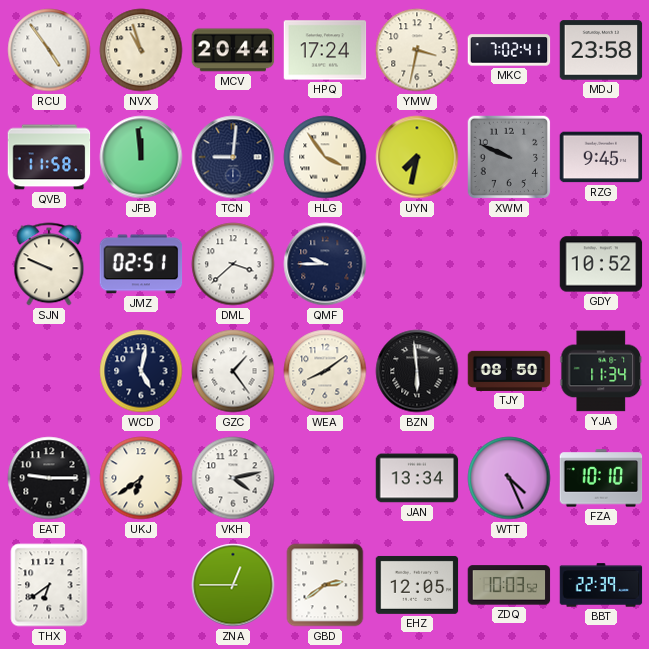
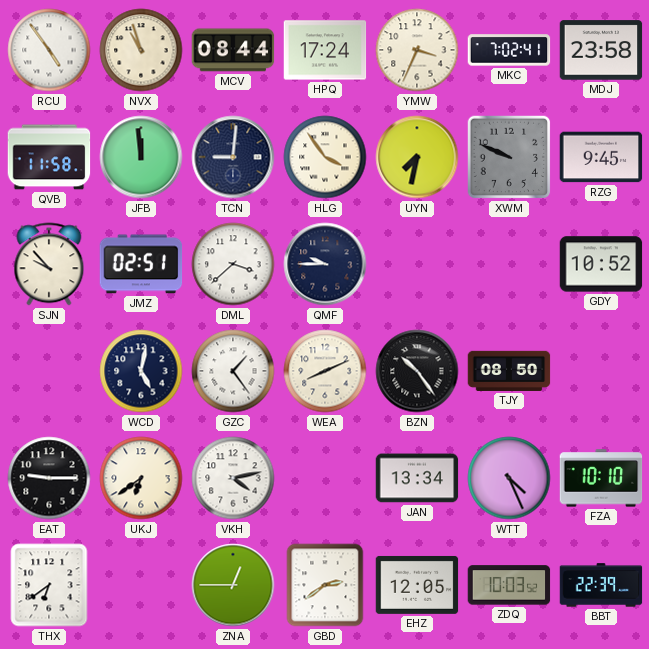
MCV: 20:44 -> 08:44 (233, 50)
YMW: 3:32 -> 3:34 (417, 50)
SJN: 9:49 -> 9:53 (49, 264)
WEA: 8:09 -> 8:11 (325, 371)
BZN: 5:59 -> 10:24 (417, 371)
YJA: 11:34 -> none (601, 371)
